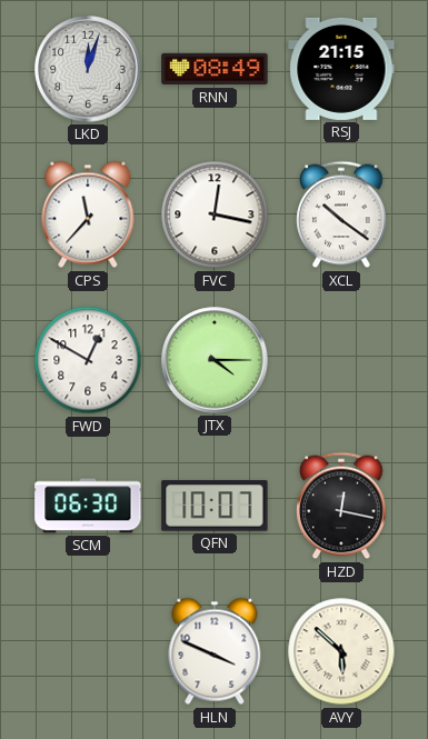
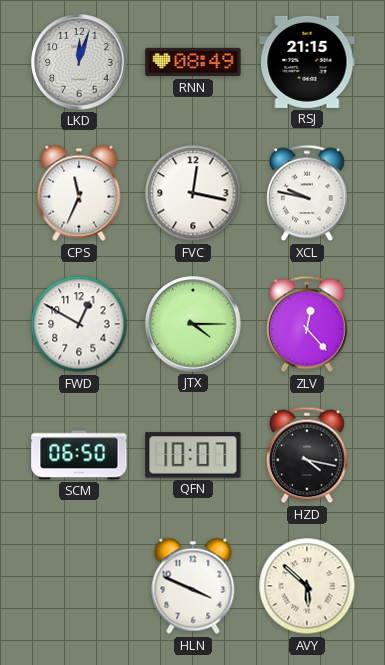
CPS: 11:37 -> 11:34 (79, 193)
XCL: 10:21 -> 9:47 (307, 193)
ZLV: none -> 12:23 (307, 324)
SCM: 06:30 -> 06:50 (79, 455)
HZD: 12:17 -> 4:17 (307, 455)
